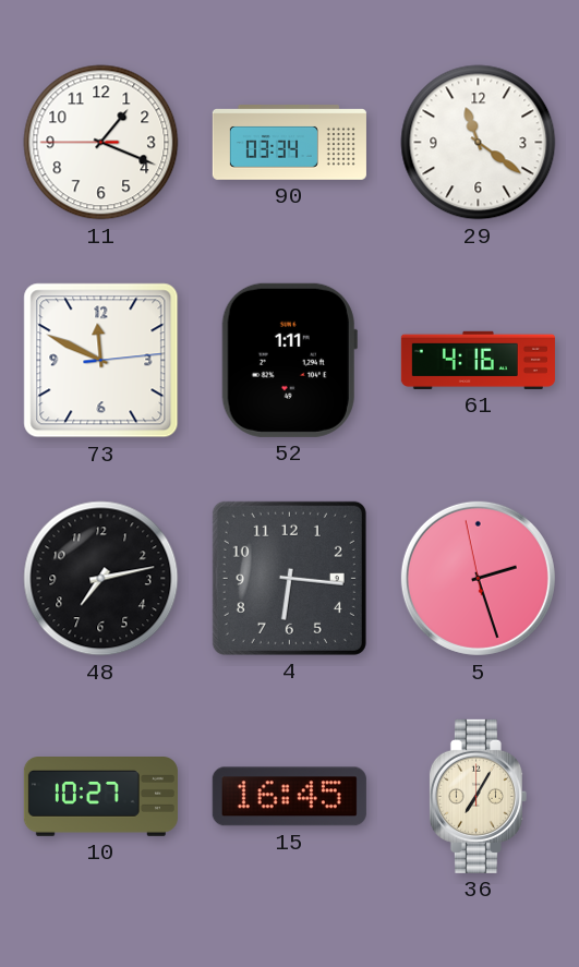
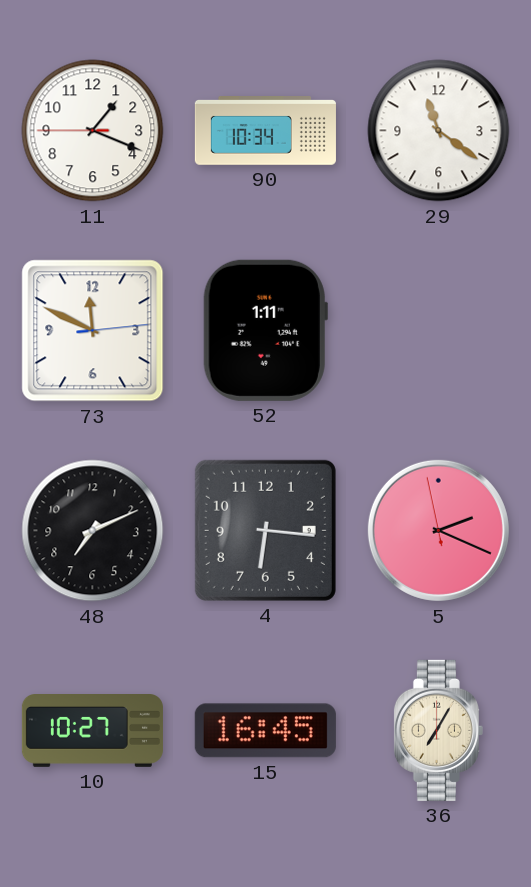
90: 03:34 -> 10:34 (265, 131)
61: 4:16 -> none (478, 360)
48: 7:13 -> 7:11 (93, 531)
5: 2:26 -> 2:18 (438, 530)
